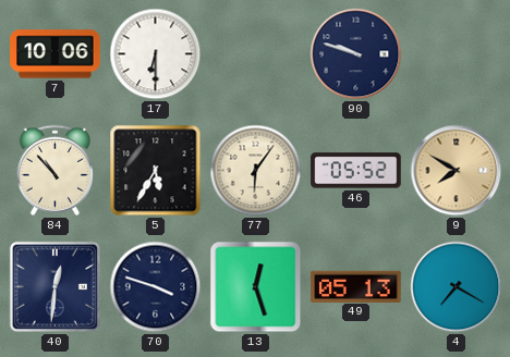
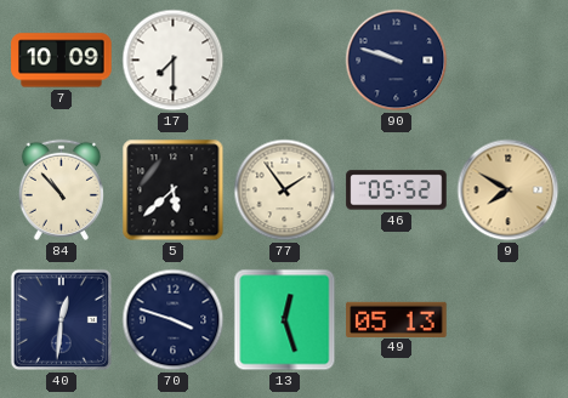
7: 10:06 -> 10:09 (62, 61)
17: 6:30 -> 7:30 (174, 61)
5: 5:35 -> 5:38 (174, 191)
77: 6:06 -> 1:54 (285, 191)
4: 7:20 -> none (457, 287)
